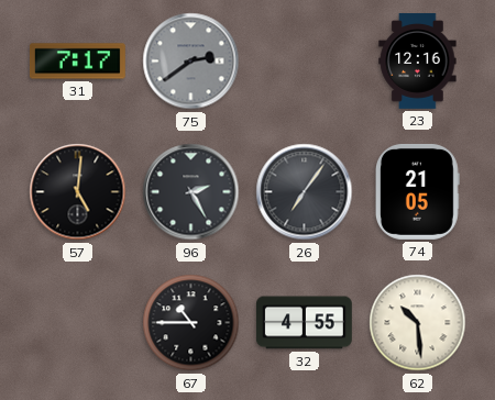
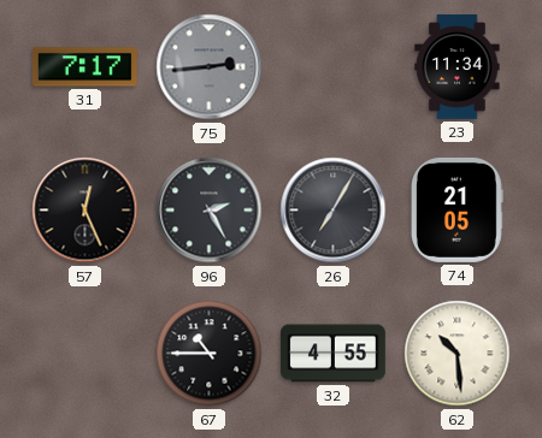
75: 2:39 -> 2:44 (210, 67)
23: 12:16 -> 11:34 (458, 66)
57: 5:01 -> 12:26 (86, 211)
26: 7:06 -> 7:05 (334, 211)
